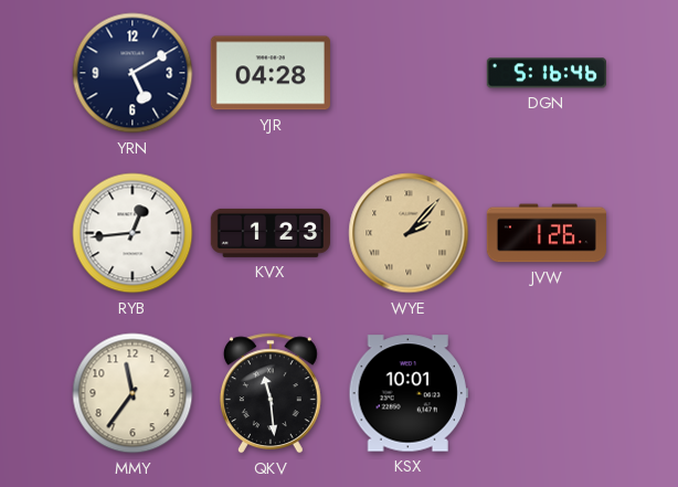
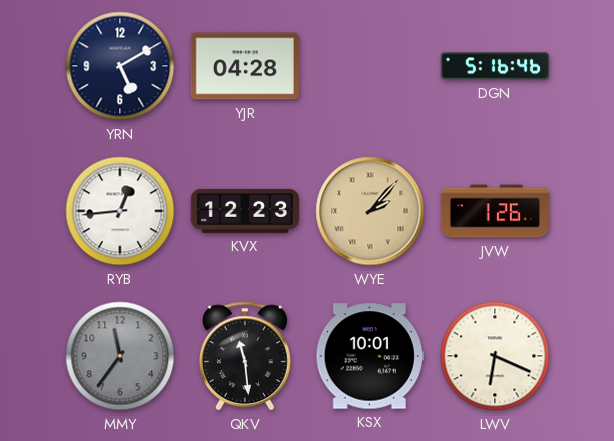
KVX: 1:23 -> 12:23 (245, 211)
MMY dial: cream -> grey (120, 356)
LWV: none -> 6:19 (495, 356)
